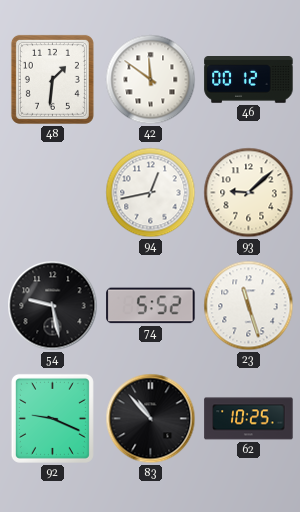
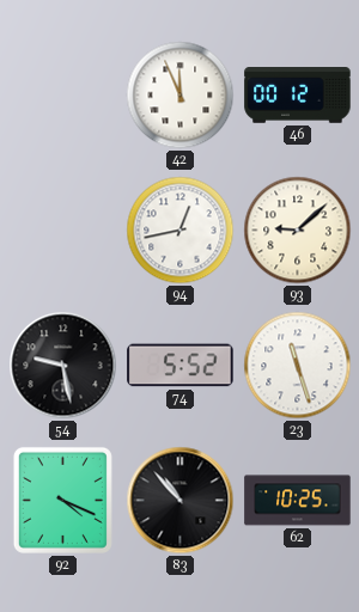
48: 1:31 -> none (52, 79)
42: 11:51 -> 11:56 (181, 96)
92: 9:19 -> 4:19 (62, 500)
